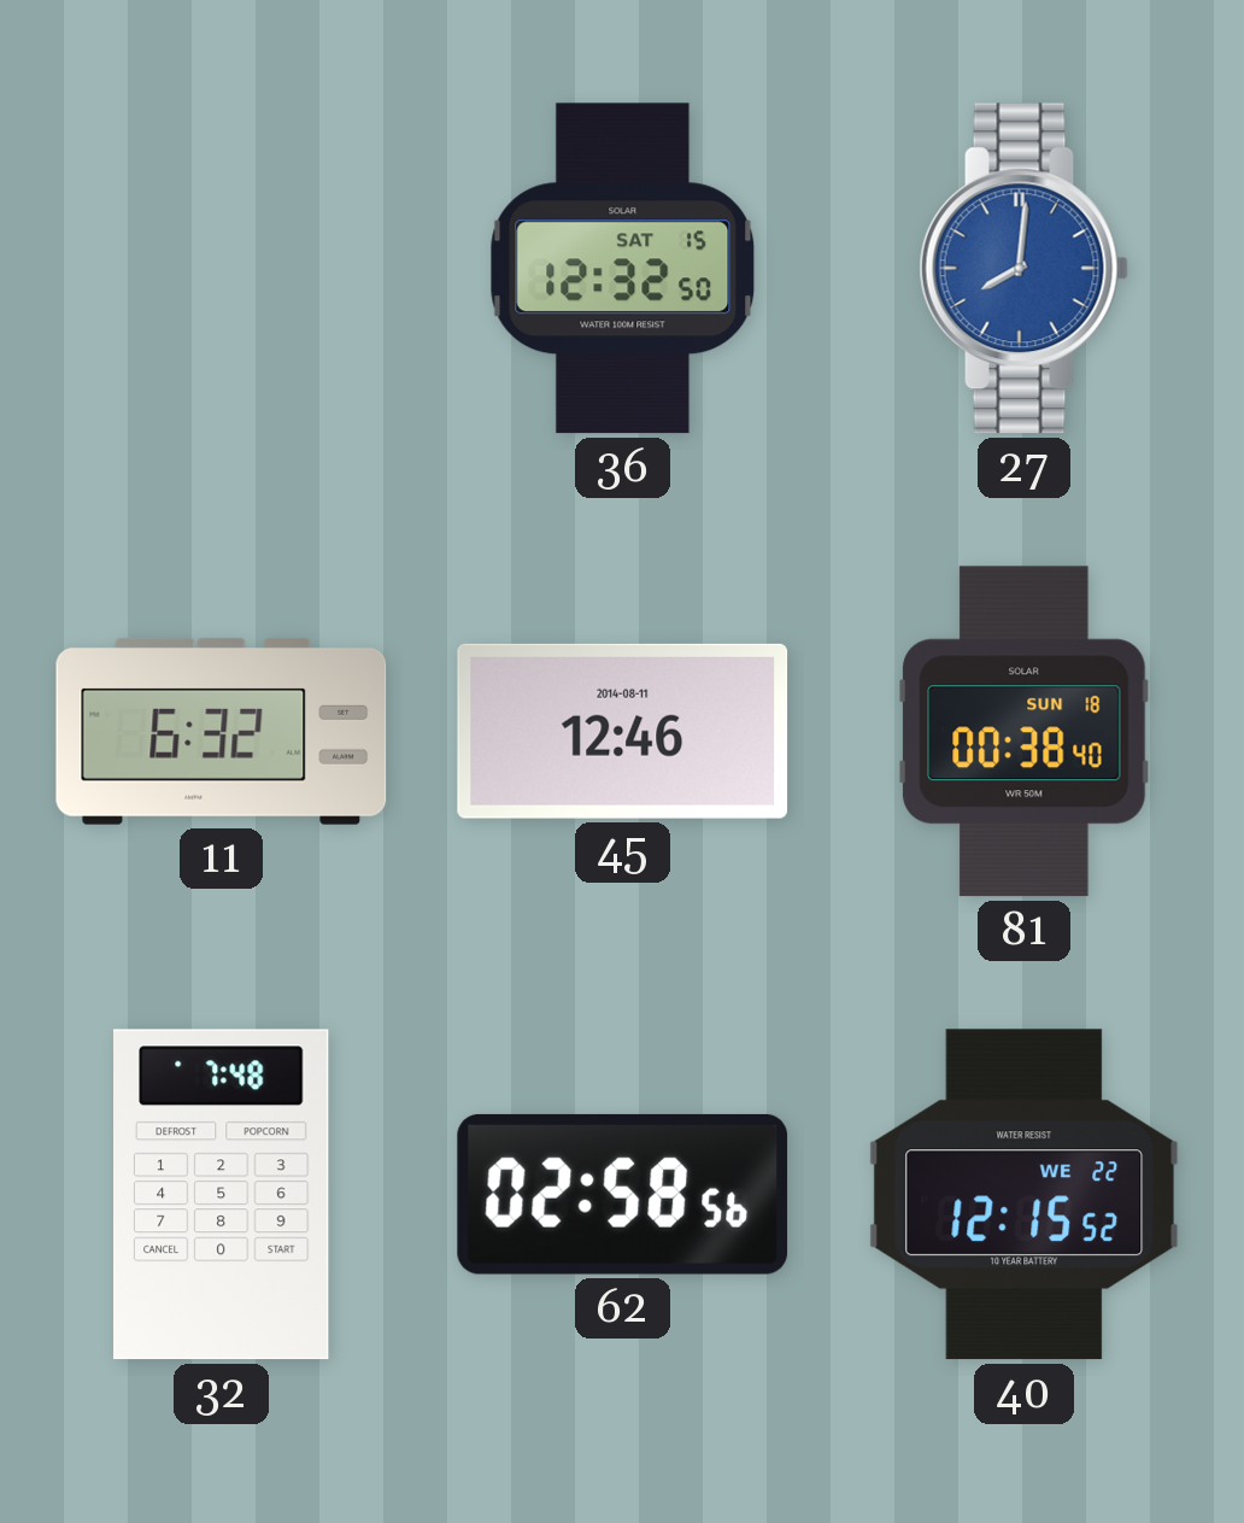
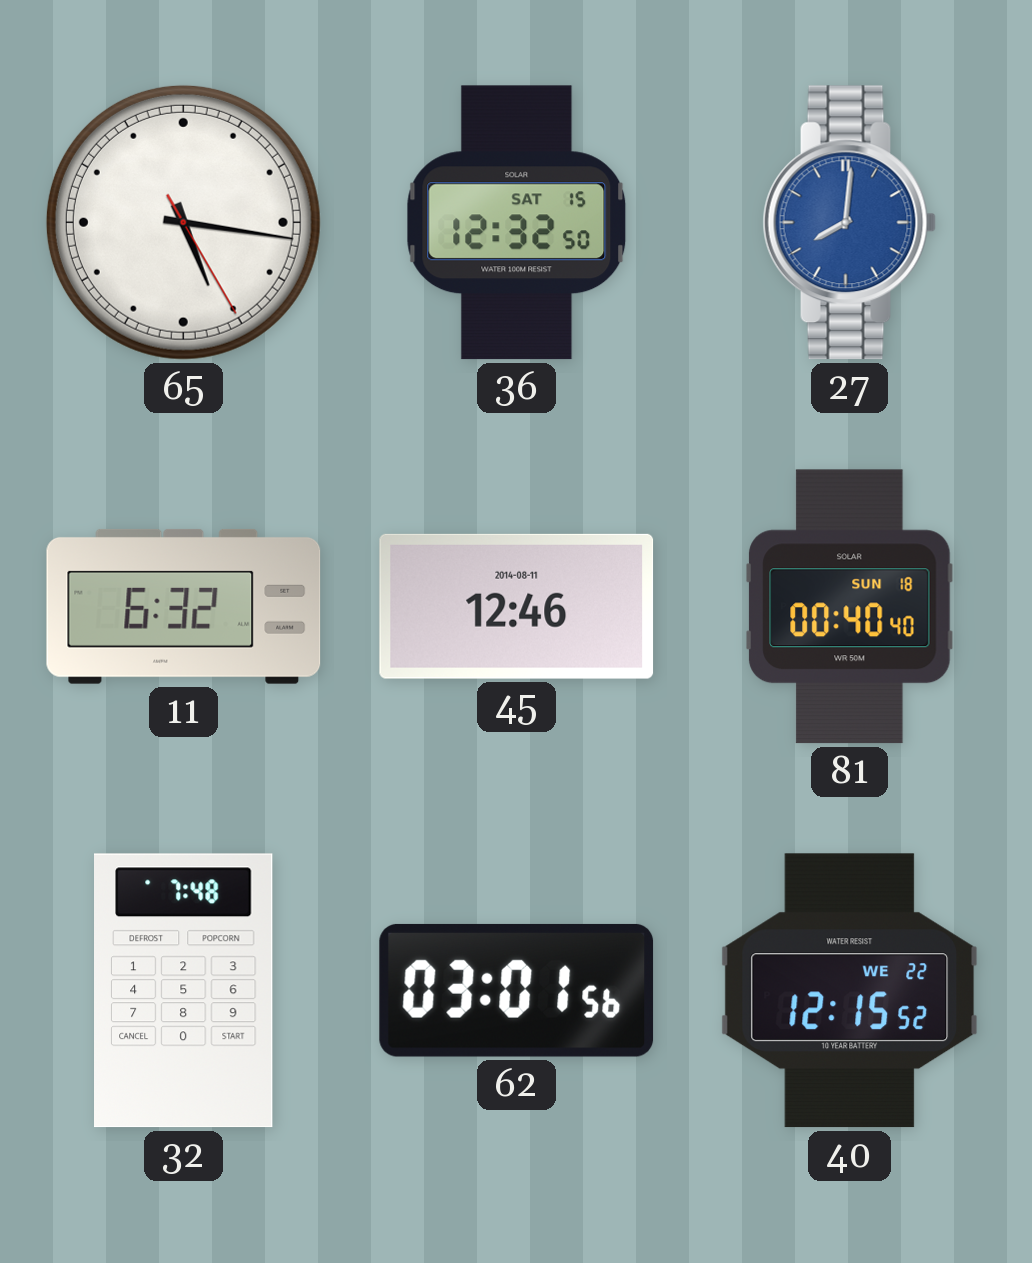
65: none -> 5:16 (183, 222)
81: 00:38 -> 00:40 (850, 607)
62: 02:58 -> 03:01 (517, 990)
